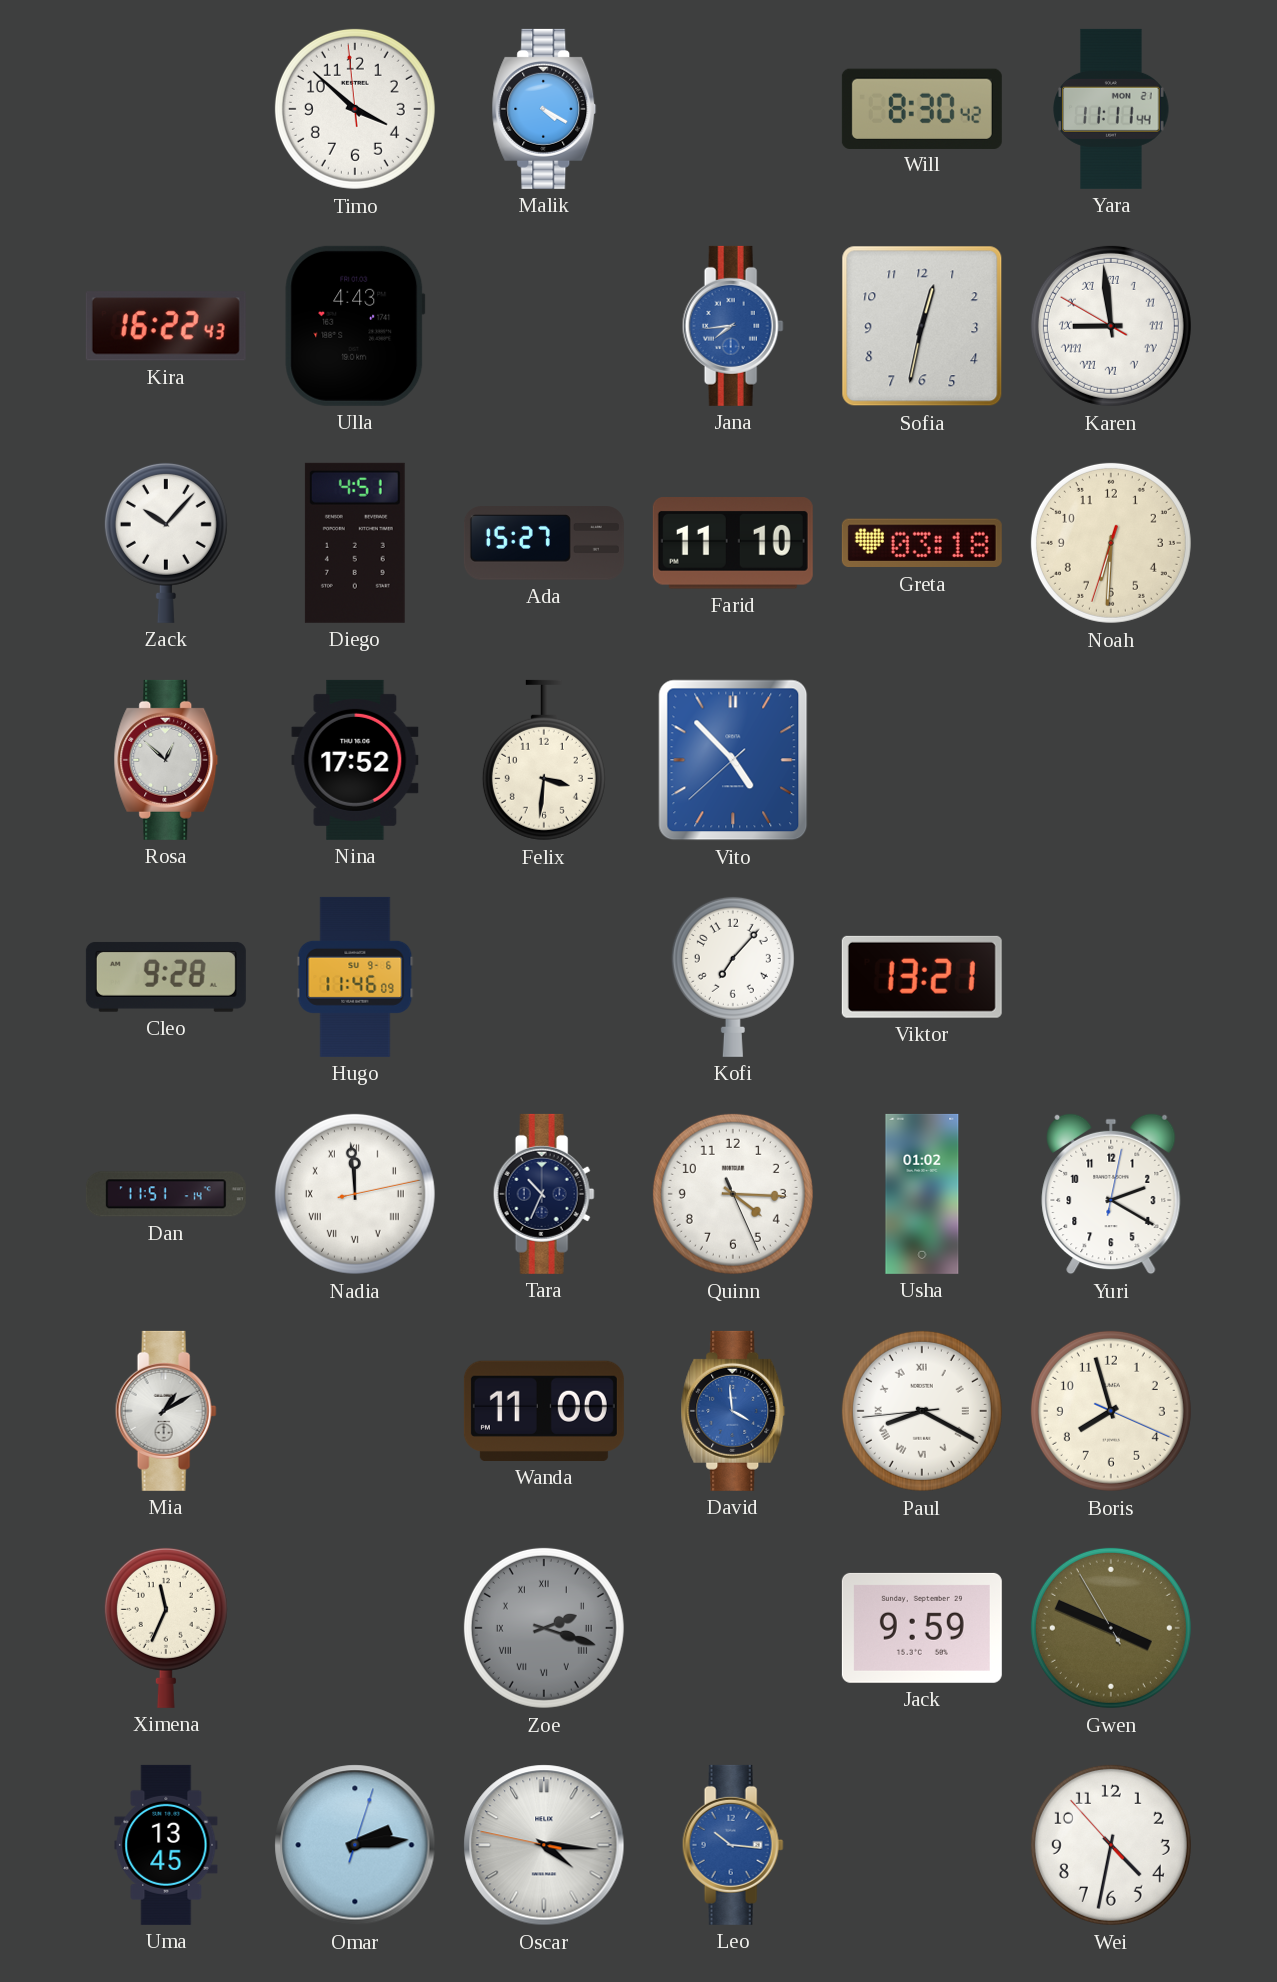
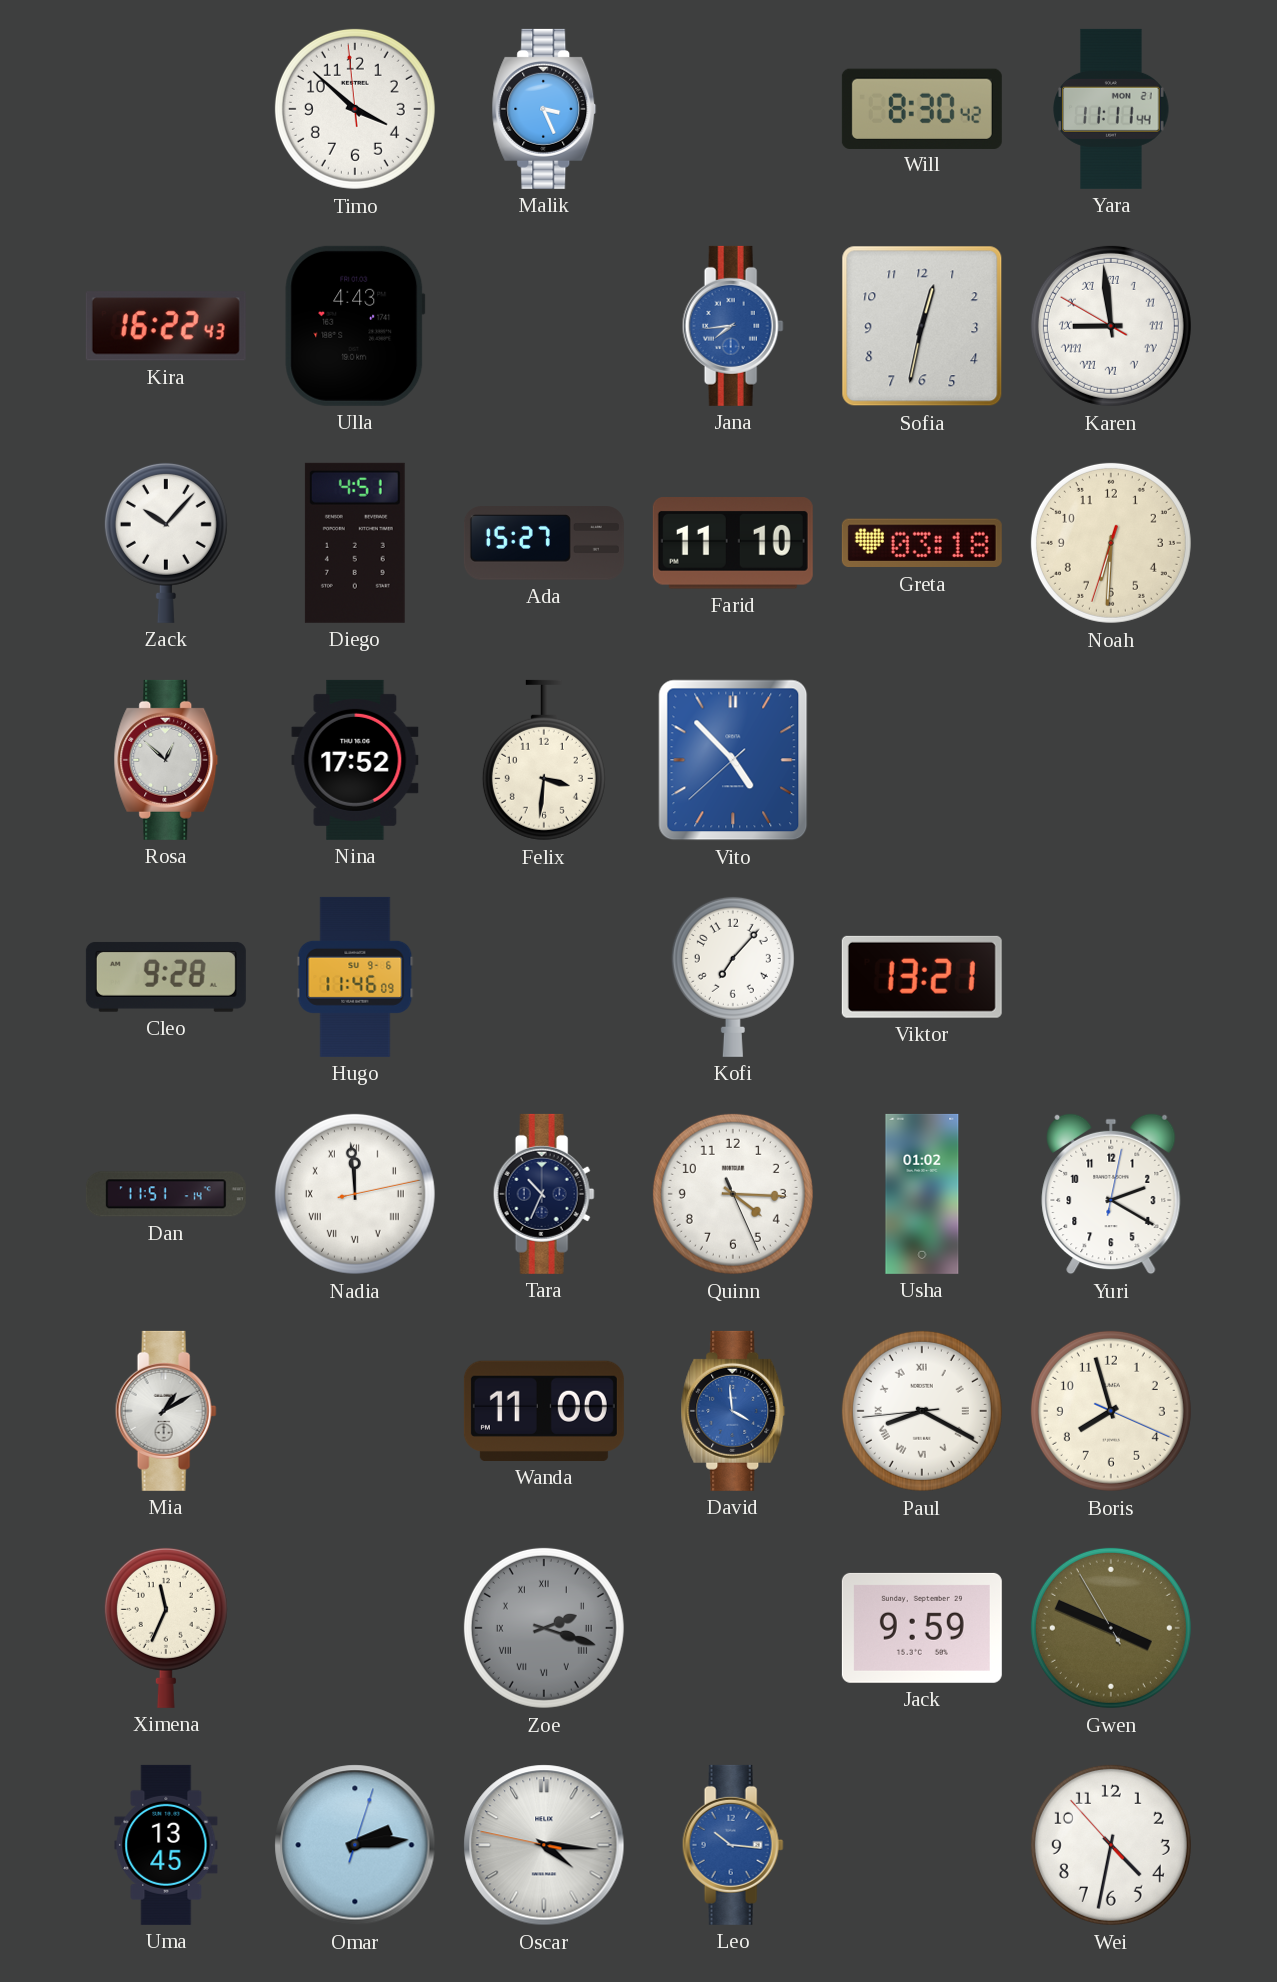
Malik: 4:20 -> 3:26 (544, 109)
